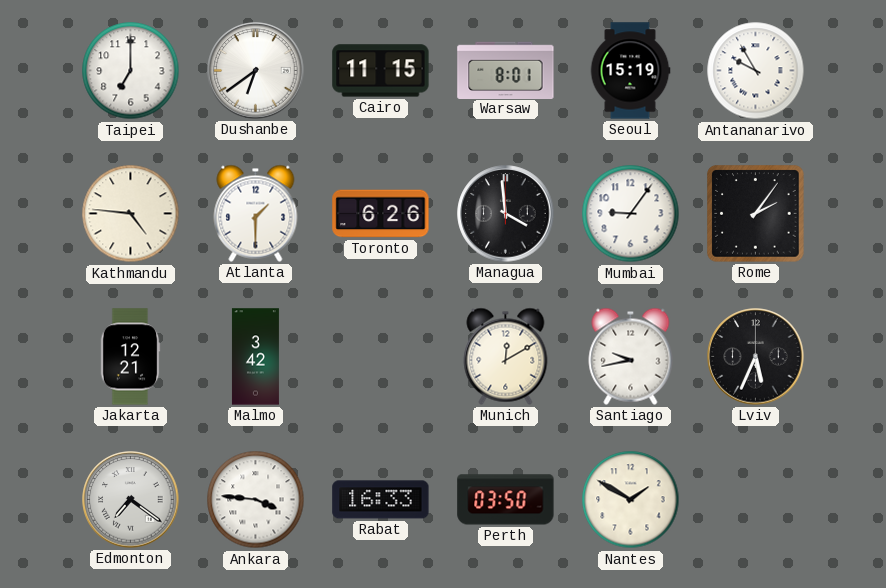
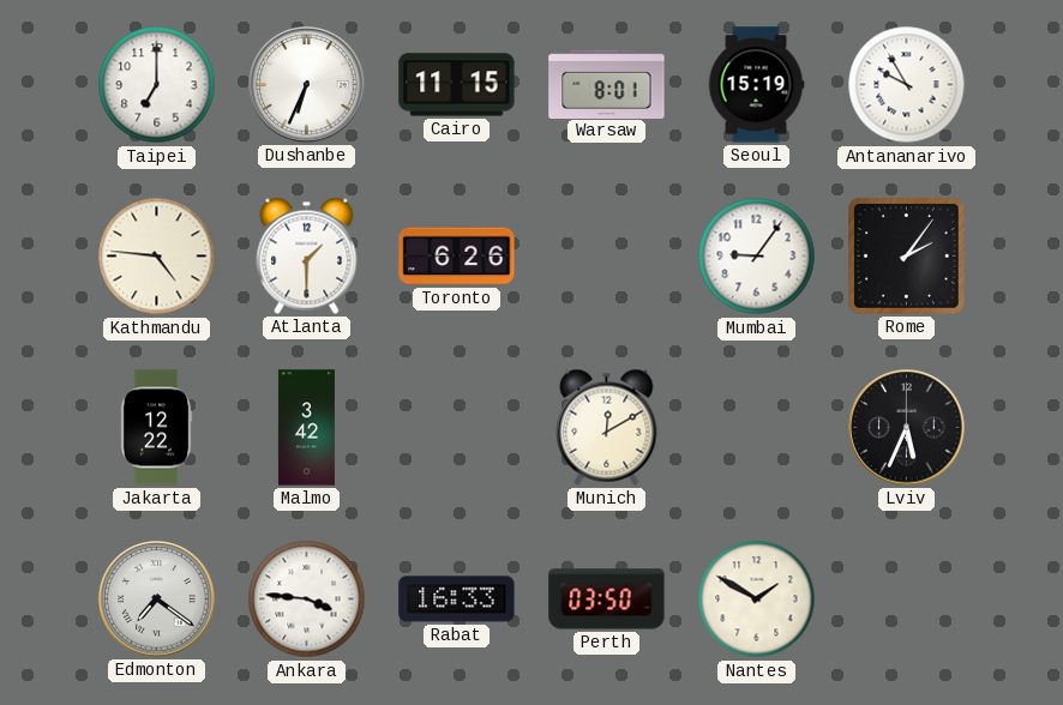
Dushanbe: 6:39 -> 6:34 (307, 85)
Managua: 3:59 -> none (506, 214)
Jakarta: 12:21 -> 12:22 (156, 428)
Santiago: 9:43 -> none (631, 356)
